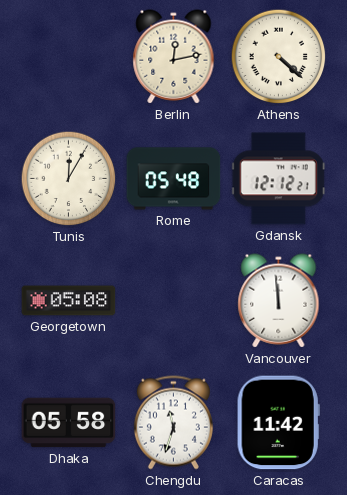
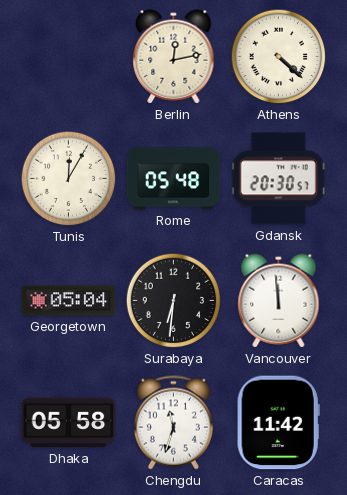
Gdansk: 12:12 -> 20:30 (278, 179)
Georgetown: 05:08 -> 05:04 (69, 301)
Surabaya: none -> 6:31 (174, 301)
